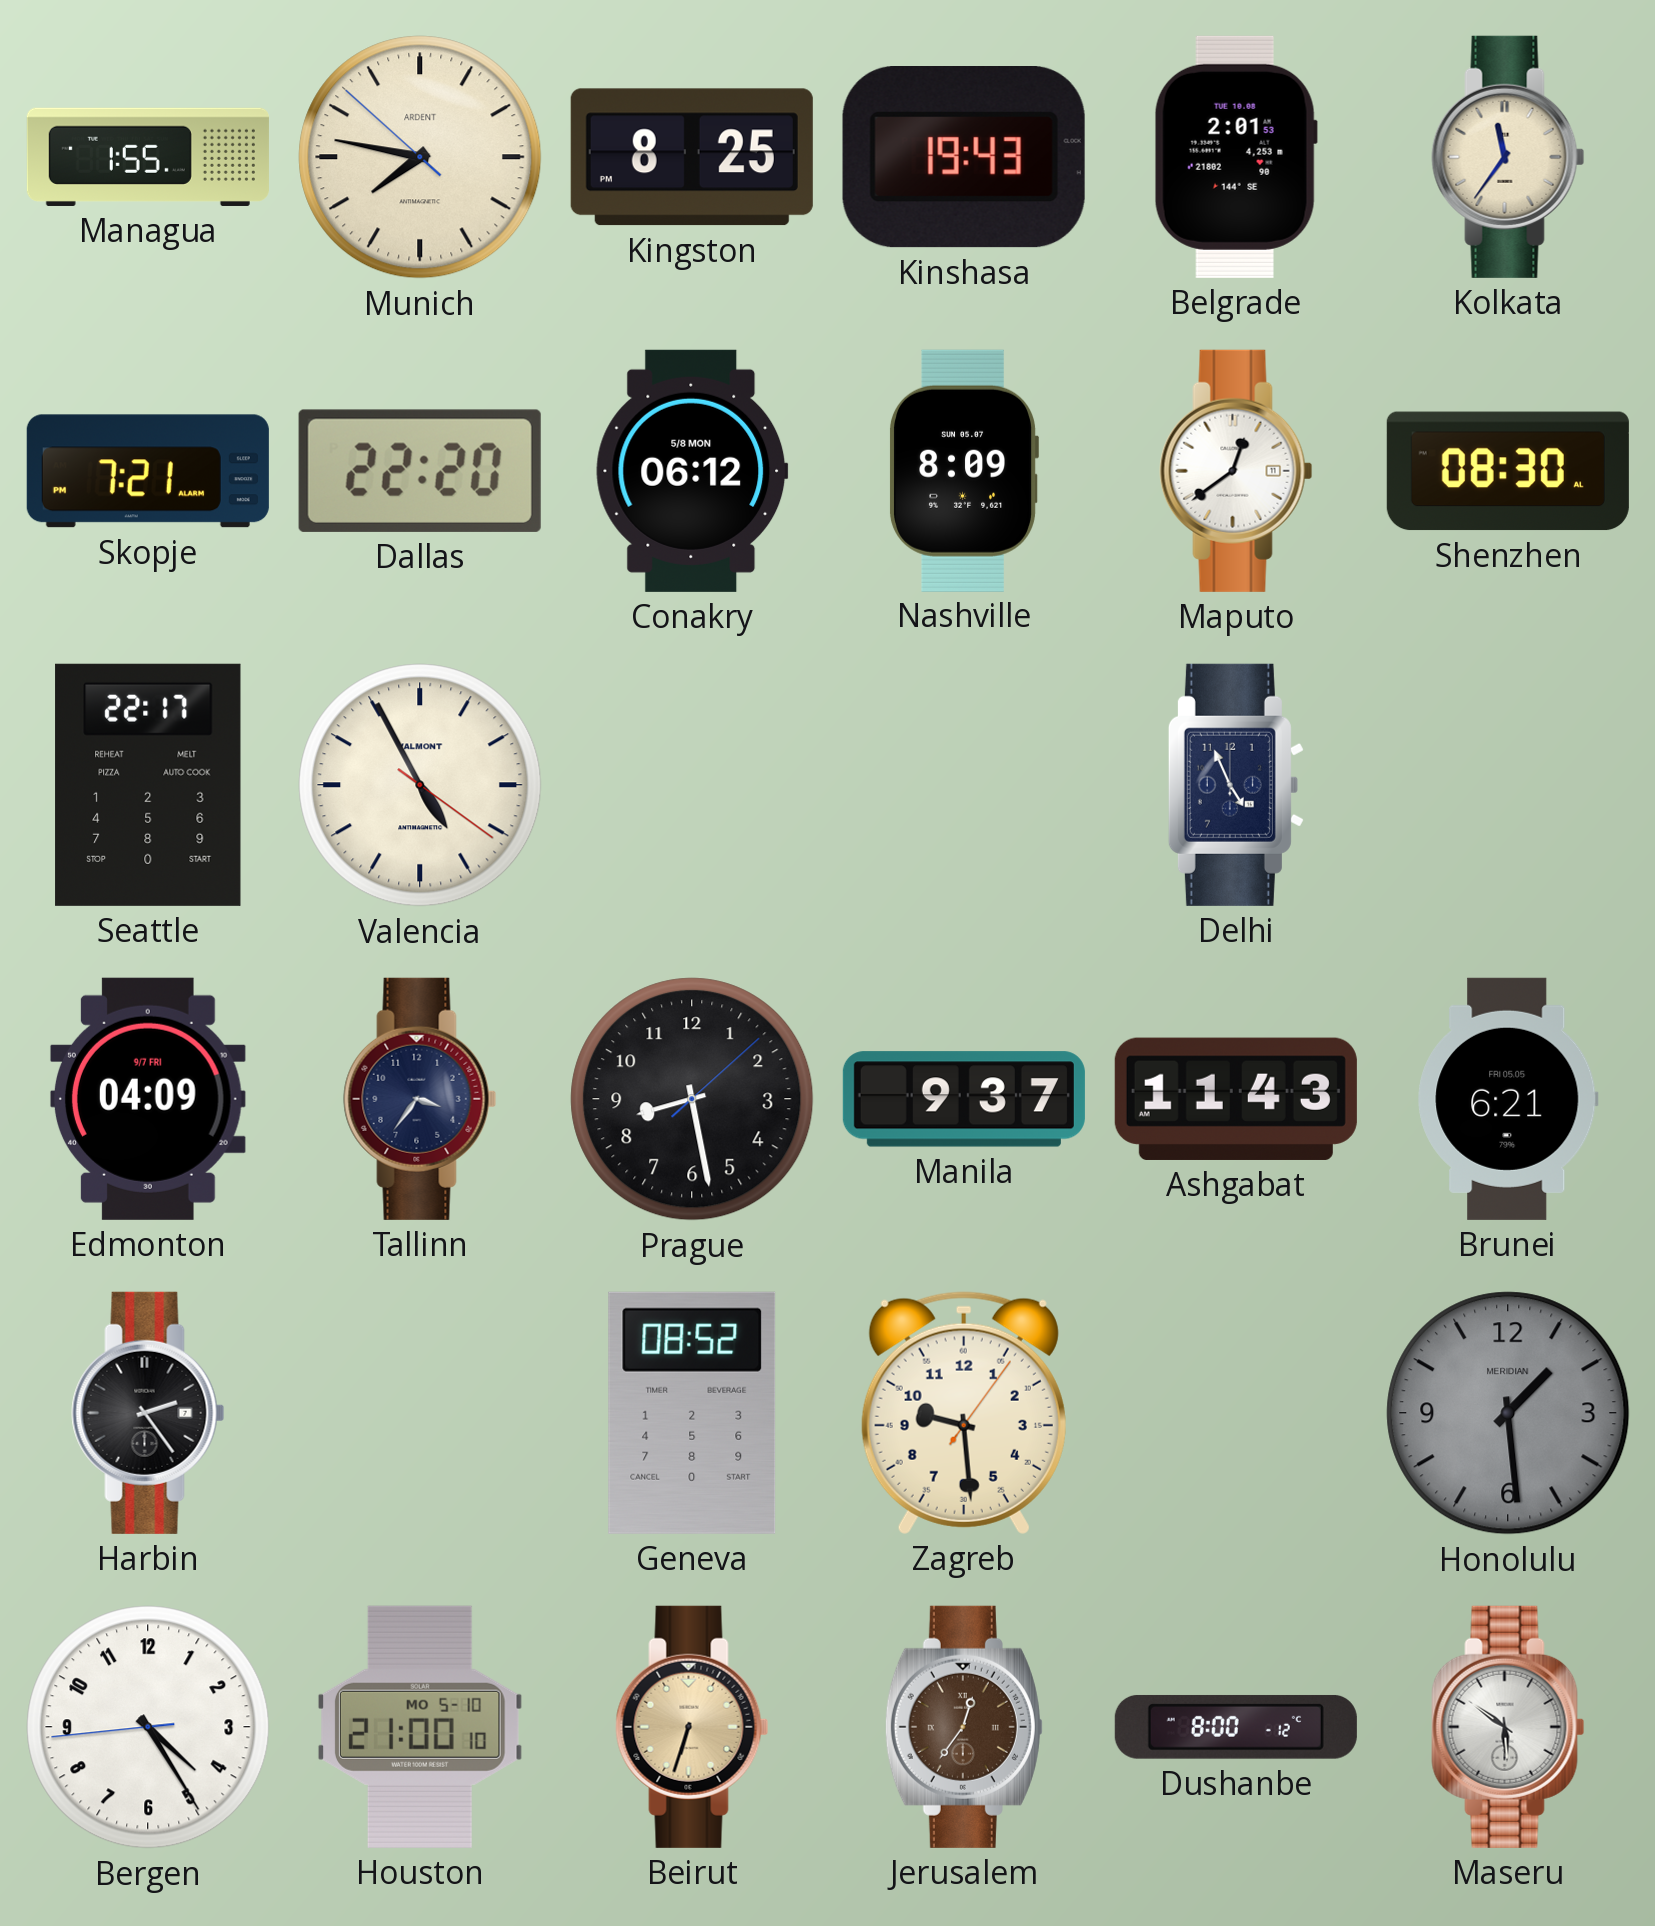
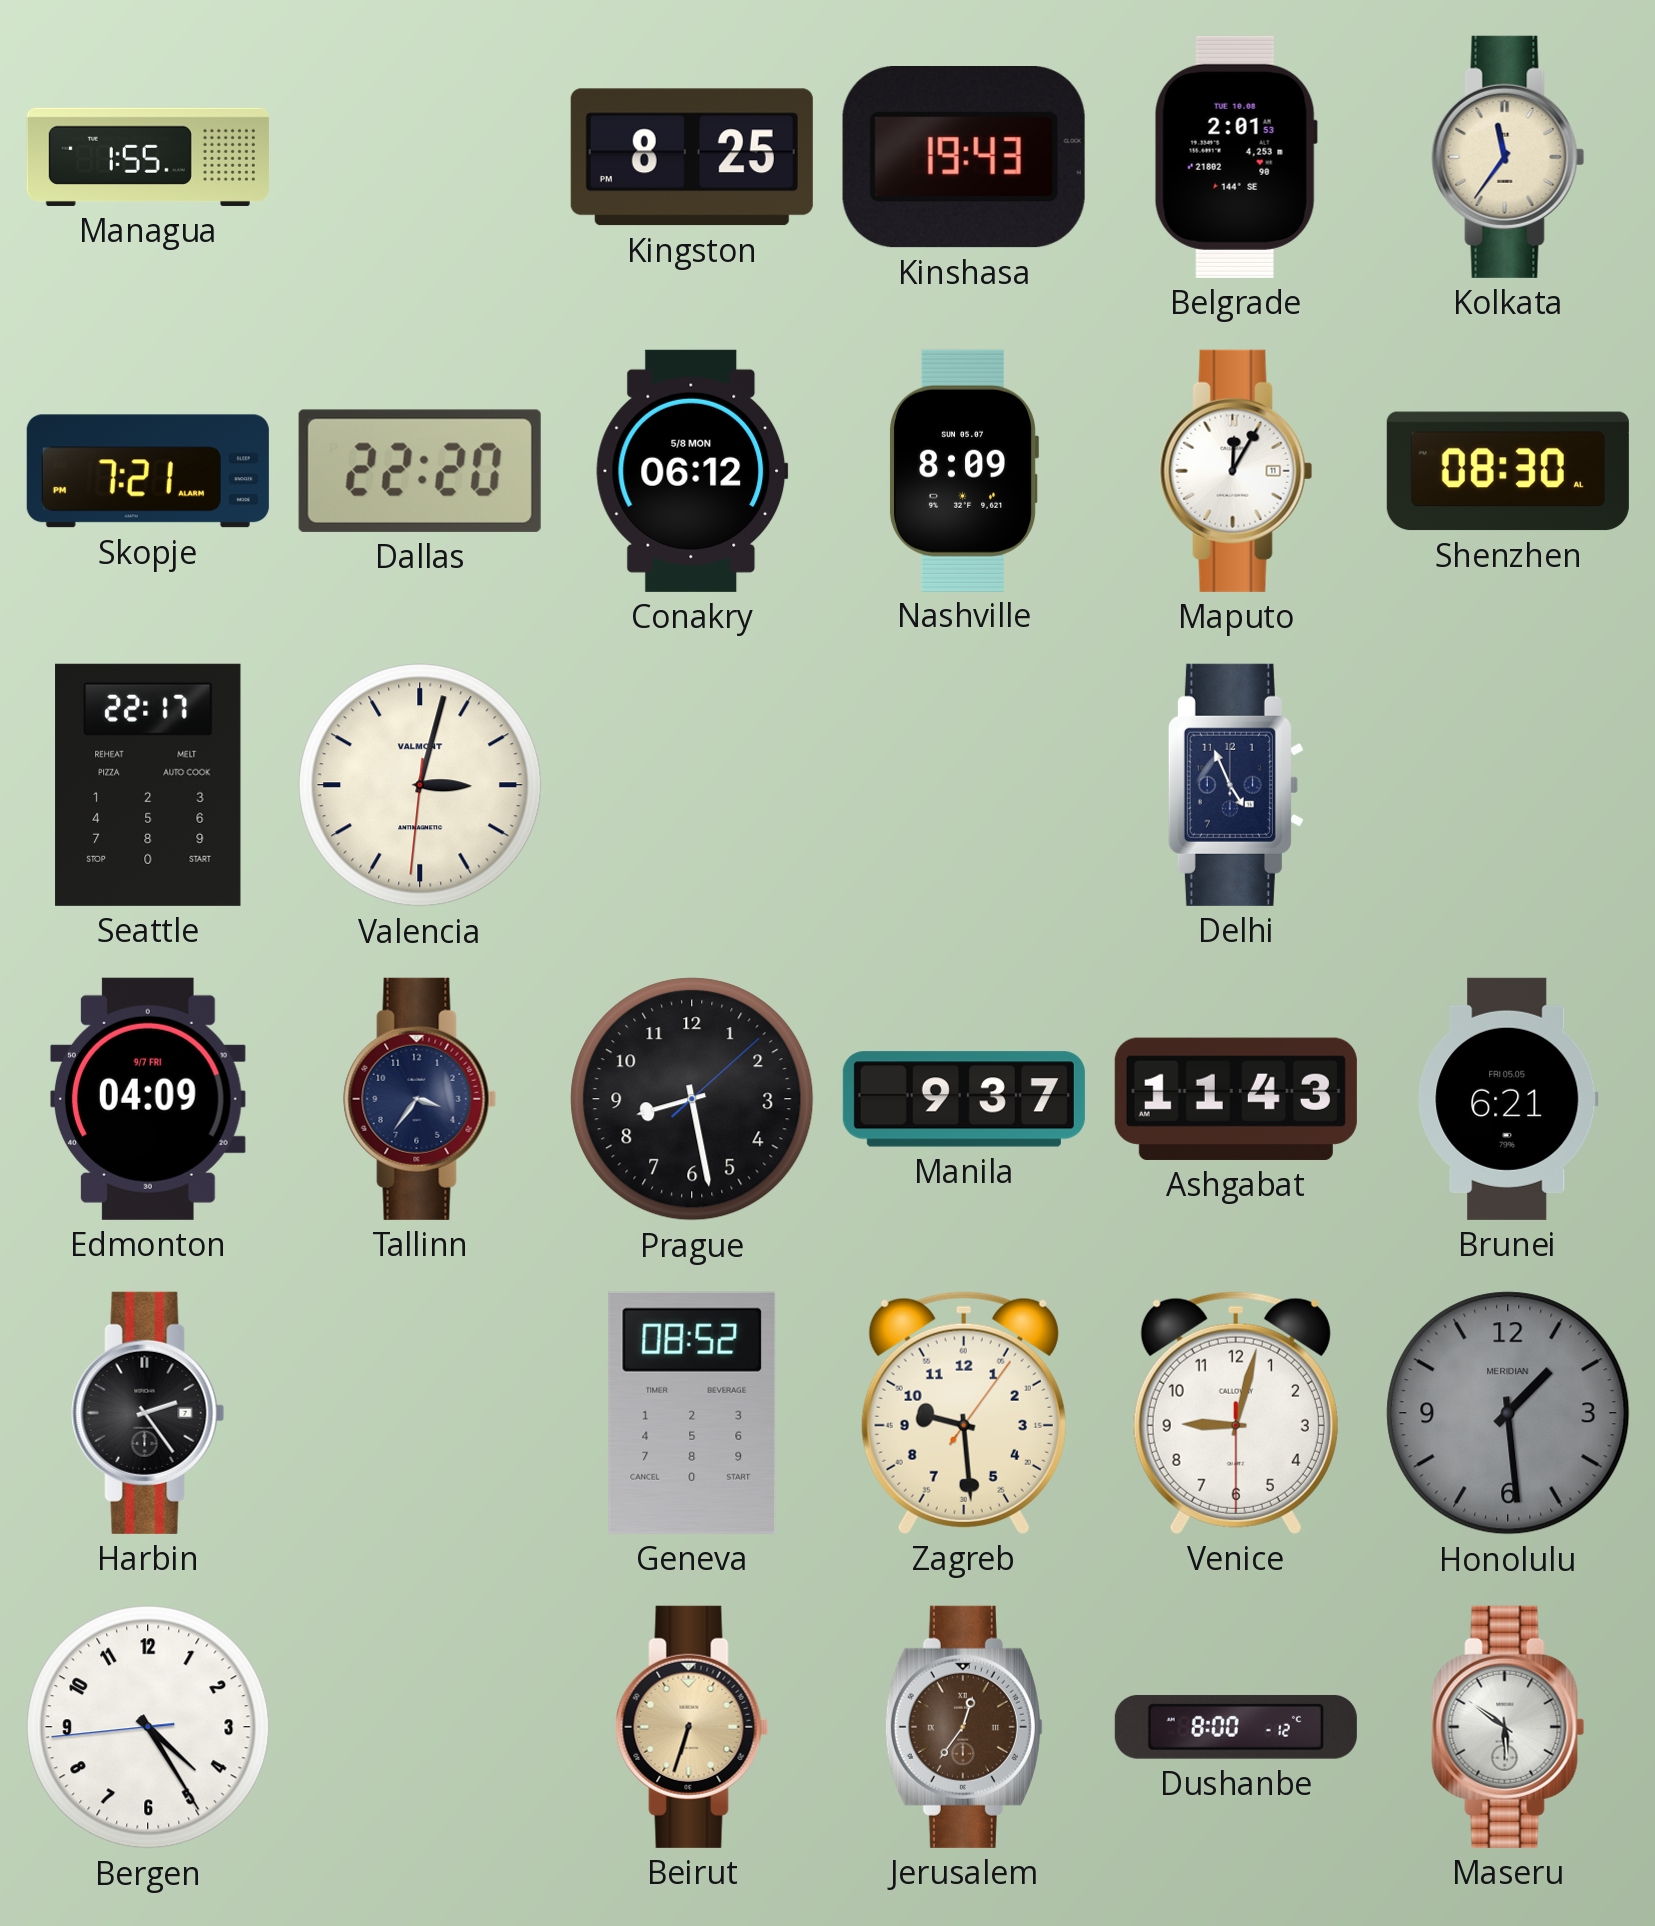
Munich: 7:46 -> none (420, 157)
Maputo: 12:39 -> 12:05 (1236, 471)
Valencia: 4:55 -> 3:02 (420, 785)
Venice: none -> 9:02 (1236, 1413)
Houston: 21:00 -> none (420, 1727)
